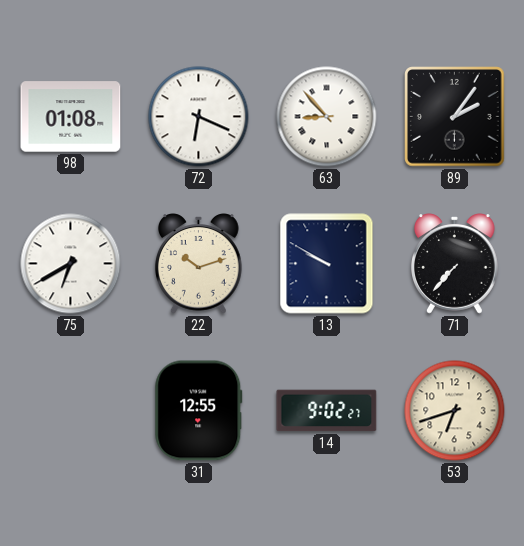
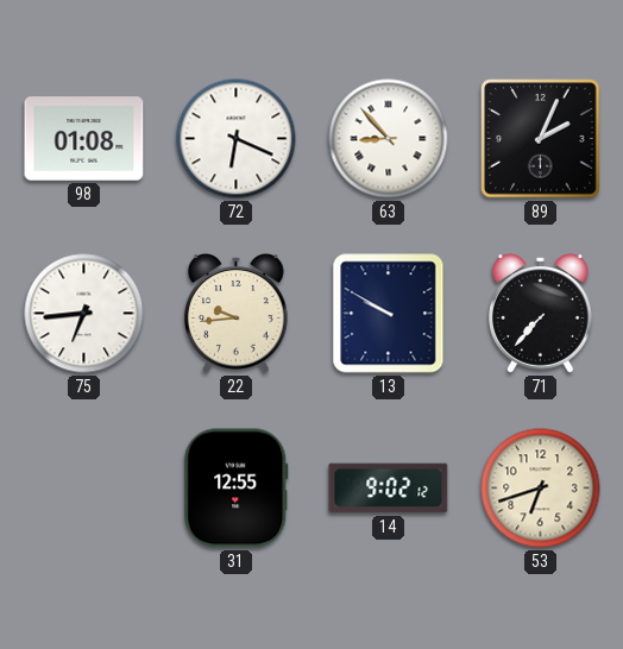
89: 2:06 -> 2:04 (541, 139)
75: 6:40 -> 6:44 (84, 314)
22: 10:12 -> 9:44 (237, 314)
14: 9:02:27 -> 9:02:12 (389, 489)
